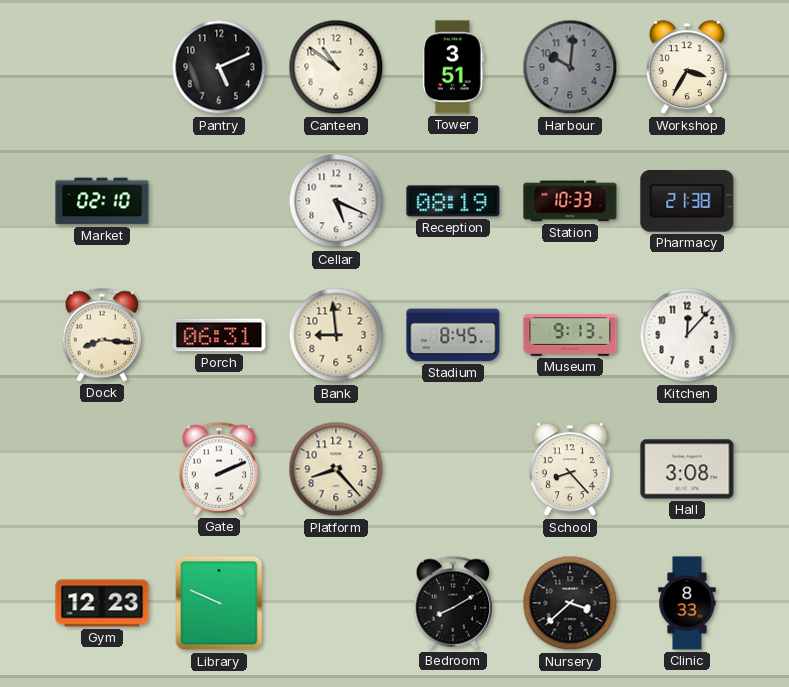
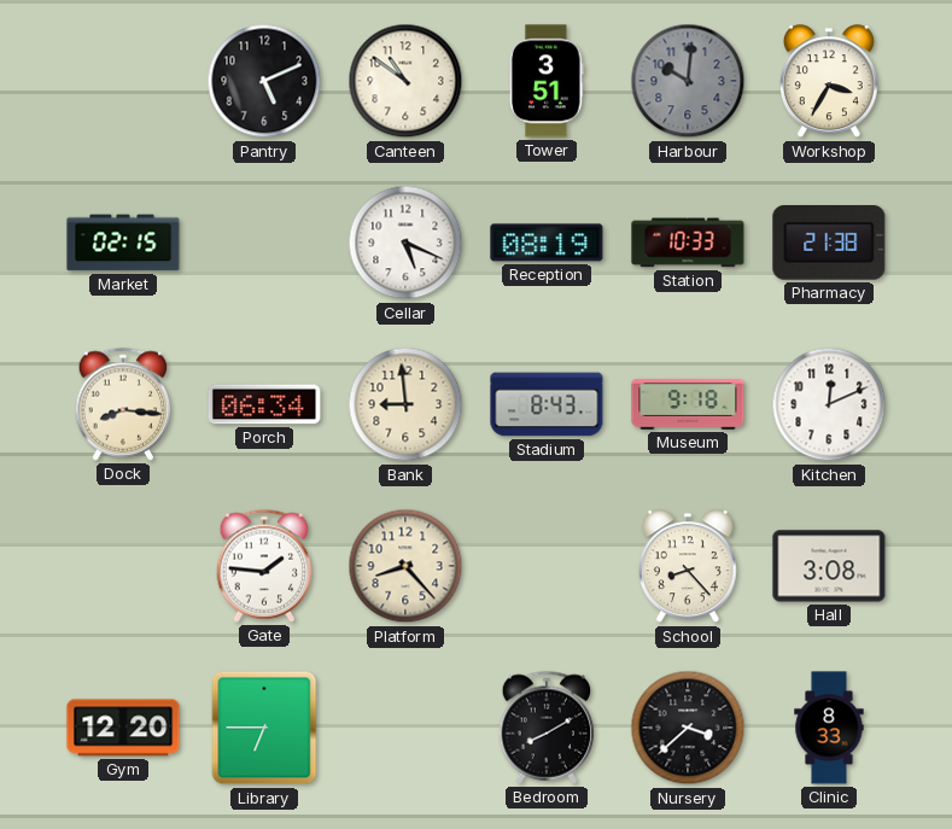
Market: 02:10 -> 02:15 (123, 243)
Porch: 06:31 -> 06:34 (264, 404)
Stadium: 8:45 -> 8:43 (547, 404)
Museum: 9:13 -> 9:18 (688, 404)
Kitchen: 12:07 -> 12:11 (829, 404)
Gate: 2:11 -> 1:46 (264, 566)
Gym: 12:23 -> 12:20 (123, 728)
Library: 9:49 -> 6:45 (264, 728)
